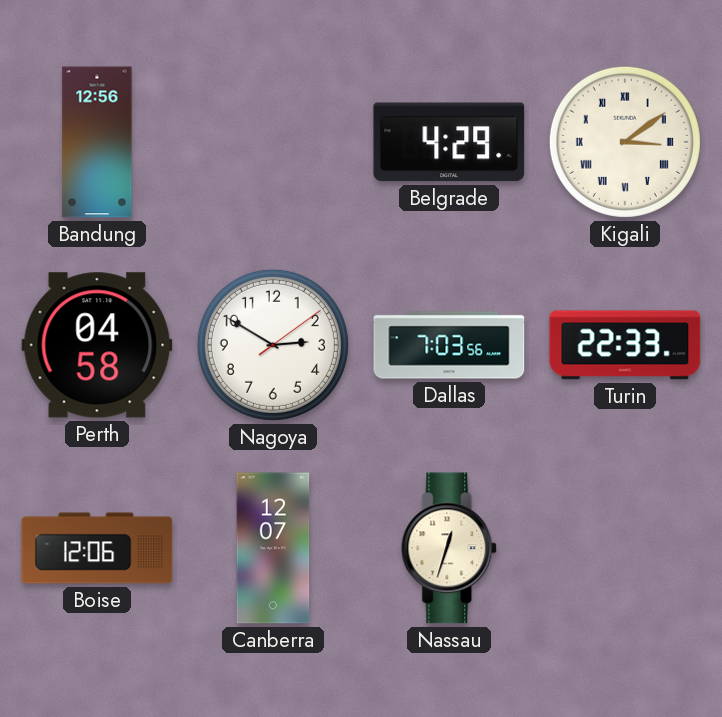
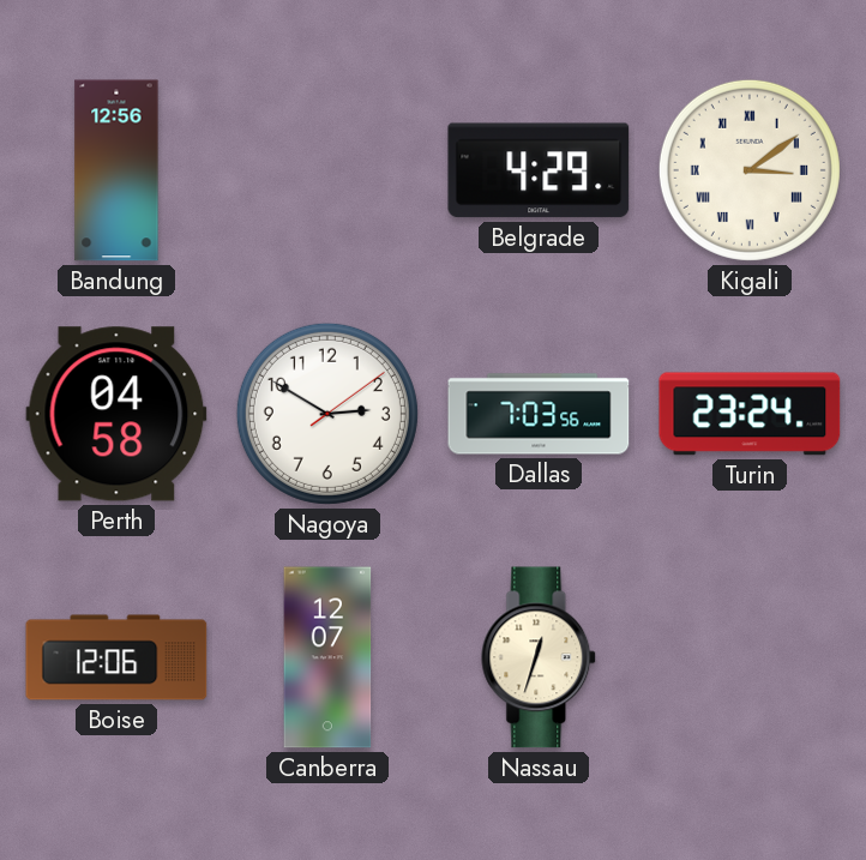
Turin: 22:33 -> 23:24 (750, 414)
